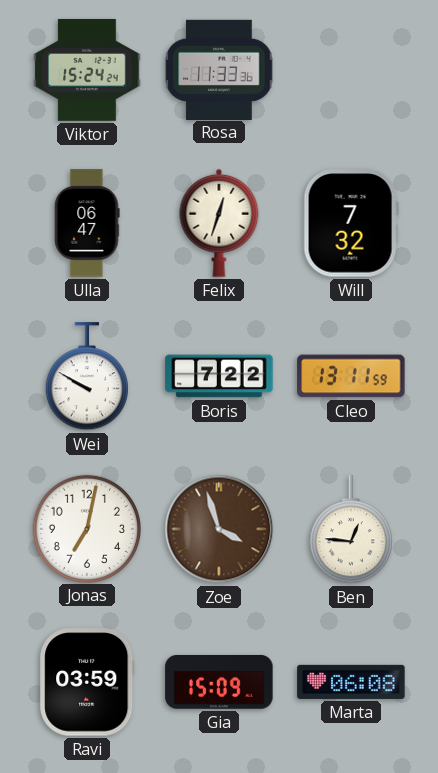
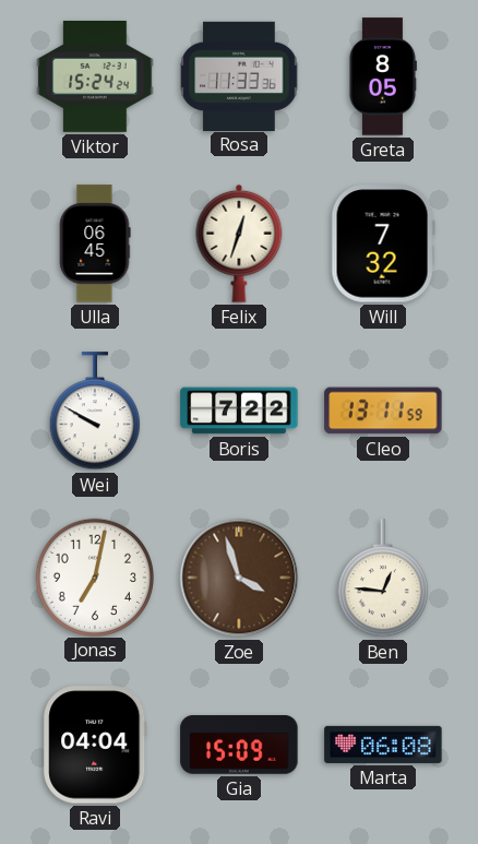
Greta: none -> 8:05 (382, 76)
Ulla: 06:47 -> 06:45 (95, 243)
Ravi: 03:59 -> 04:04 (95, 745)
